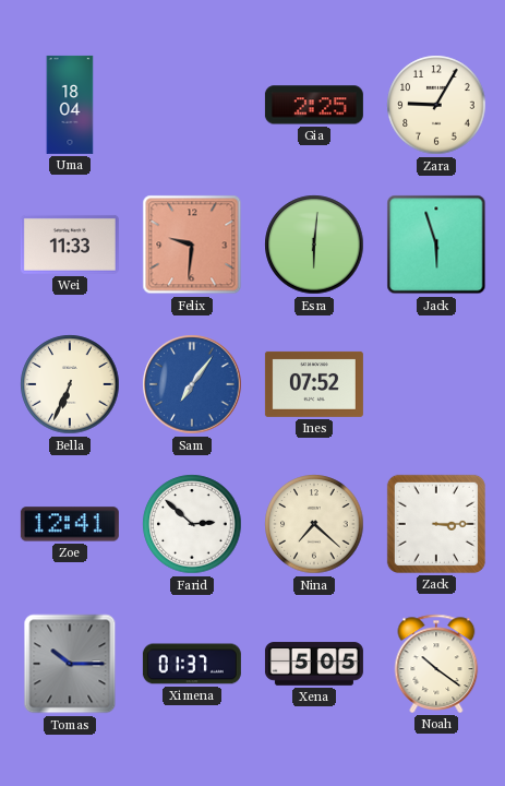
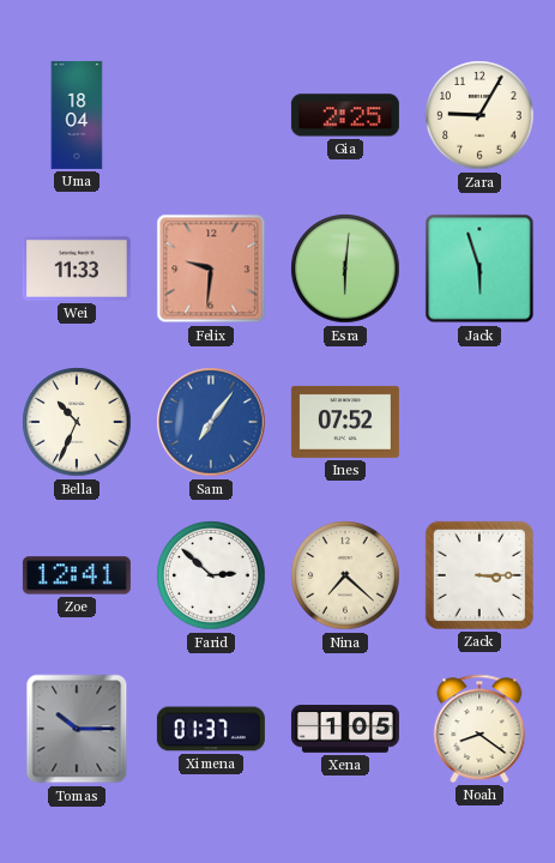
Bella: 6:34 -> 10:34 (77, 422)
Xena: 5:05 -> 1:05 (345, 729)
Noah: 10:21 -> 8:21 (479, 729)
